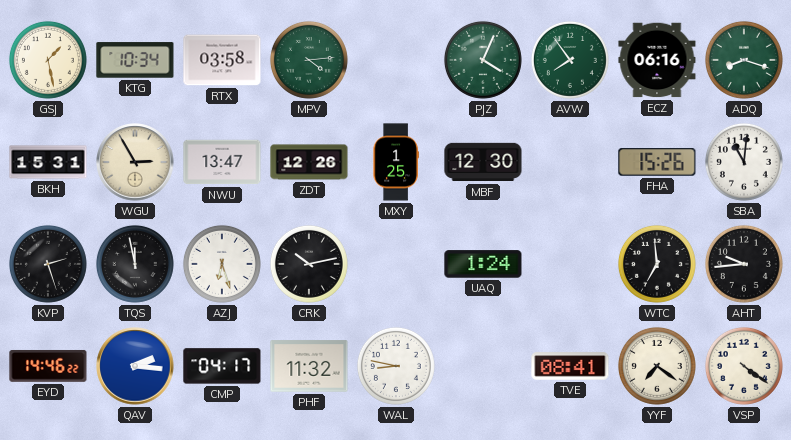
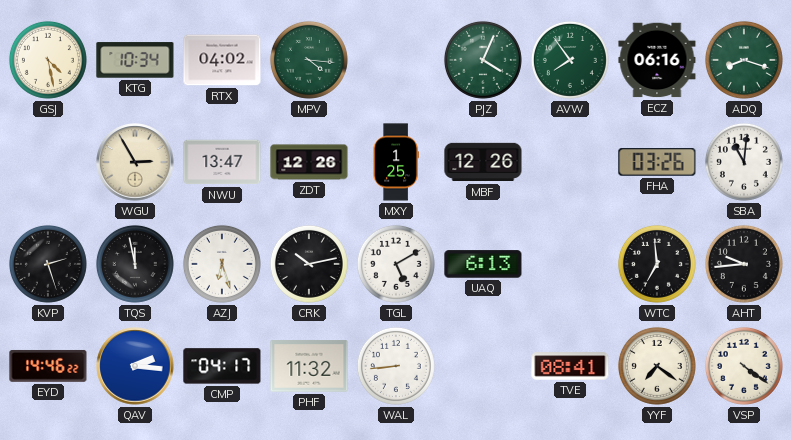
GSJ: 1:28 -> 4:28 (48, 60)
RTX: 03:58 -> 04:02 (222, 60)
MPV: 4:14 -> 4:16 (309, 60)
BKH: 15:31 -> none (48, 162)
MBF: 12:30 -> 12:26 (483, 162)
FHA: 15:26 -> 03:26 (657, 162)
TGL: none -> 5:10 (396, 264)
UAQ: 1:24 -> 6:13 (483, 264)
WAL: 8:47 -> 8:44 (396, 366)
